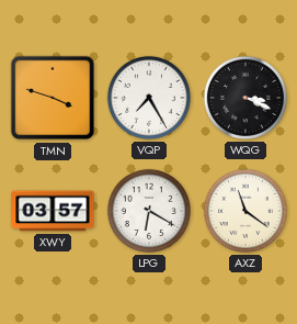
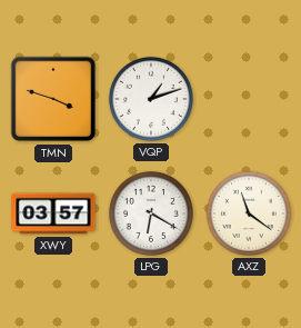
VQP: 7:25 -> 1:12 (151, 99)
WQG: 3:19 -> none (245, 98)
